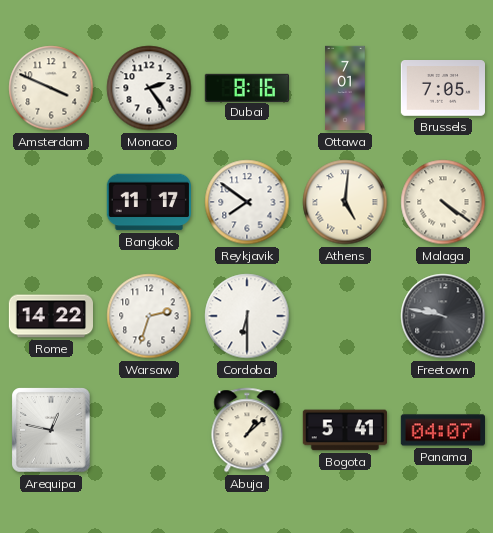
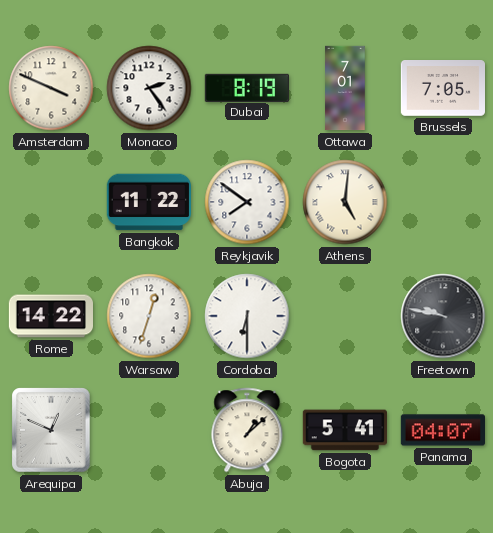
Dubai: 8:16 -> 8:19 (246, 87)
Bangkok: 11:17 -> 11:22 (148, 202)
Malaga: 4:21 -> none (443, 202)
Warsaw: 2:33 -> 12:33 (149, 316)
Arequipa: 12:47 -> 12:49 (51, 430)
